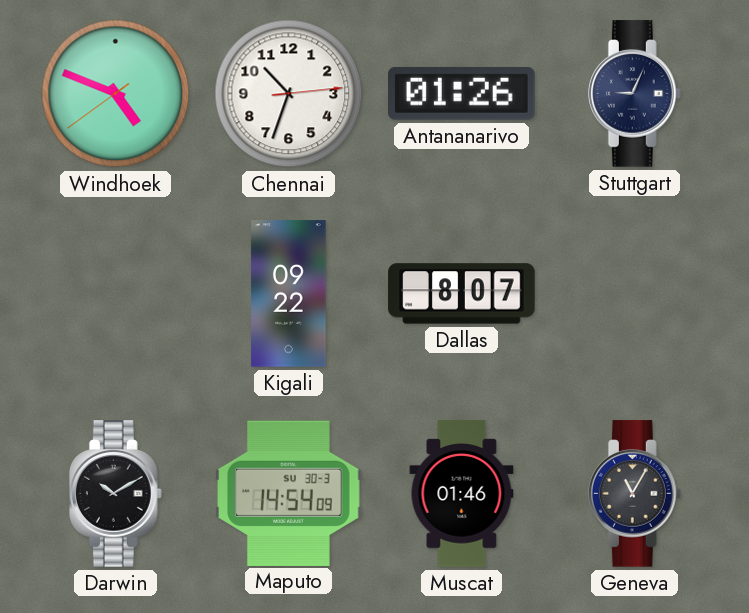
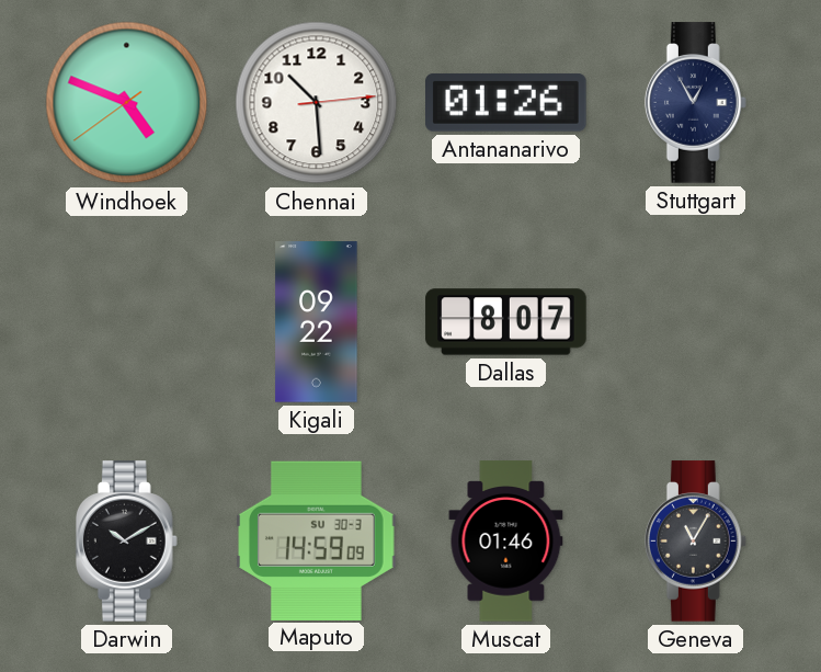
Chennai: 10:33 -> 10:29 (317, 103)
Stuttgart: 9:04 -> 12:55 (695, 103)
Maputo: 14:54 -> 14:59 (317, 540)
